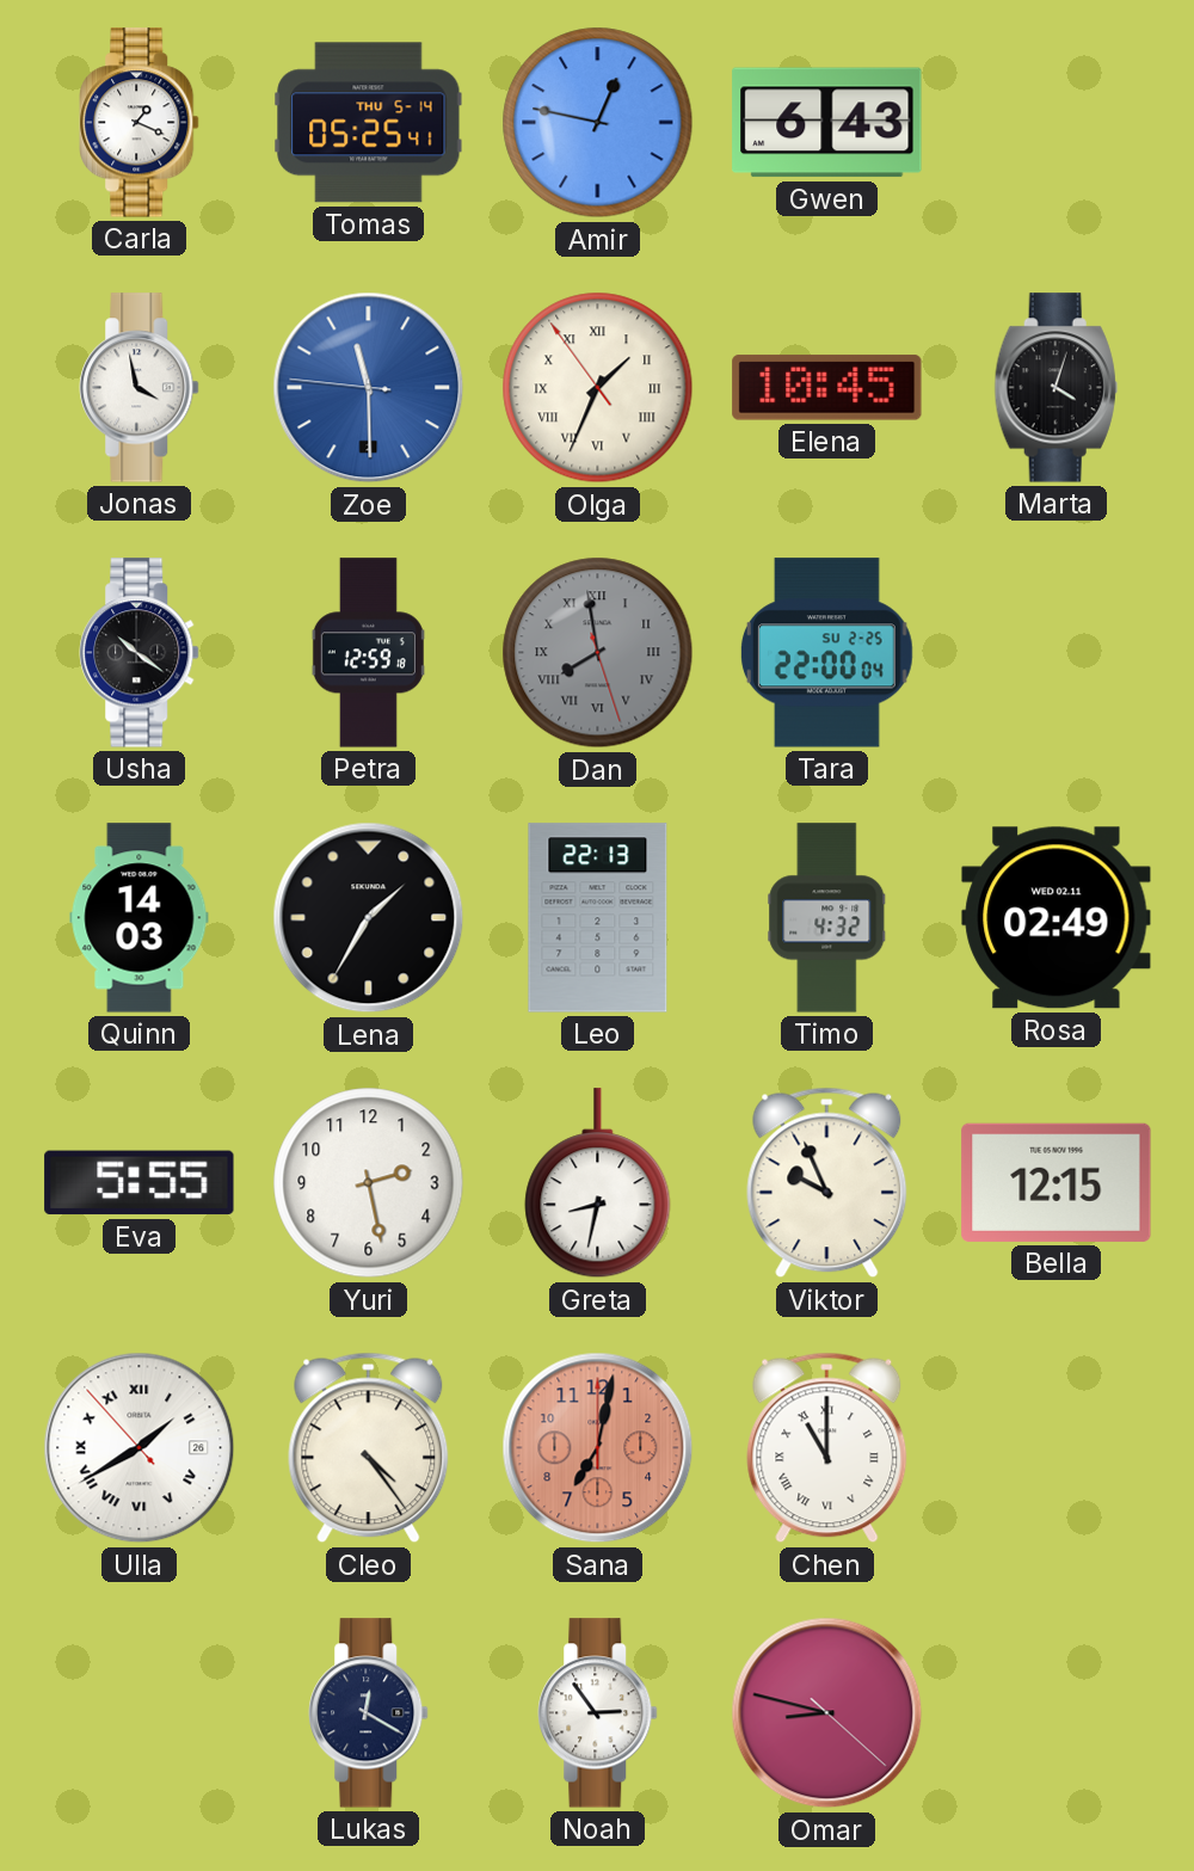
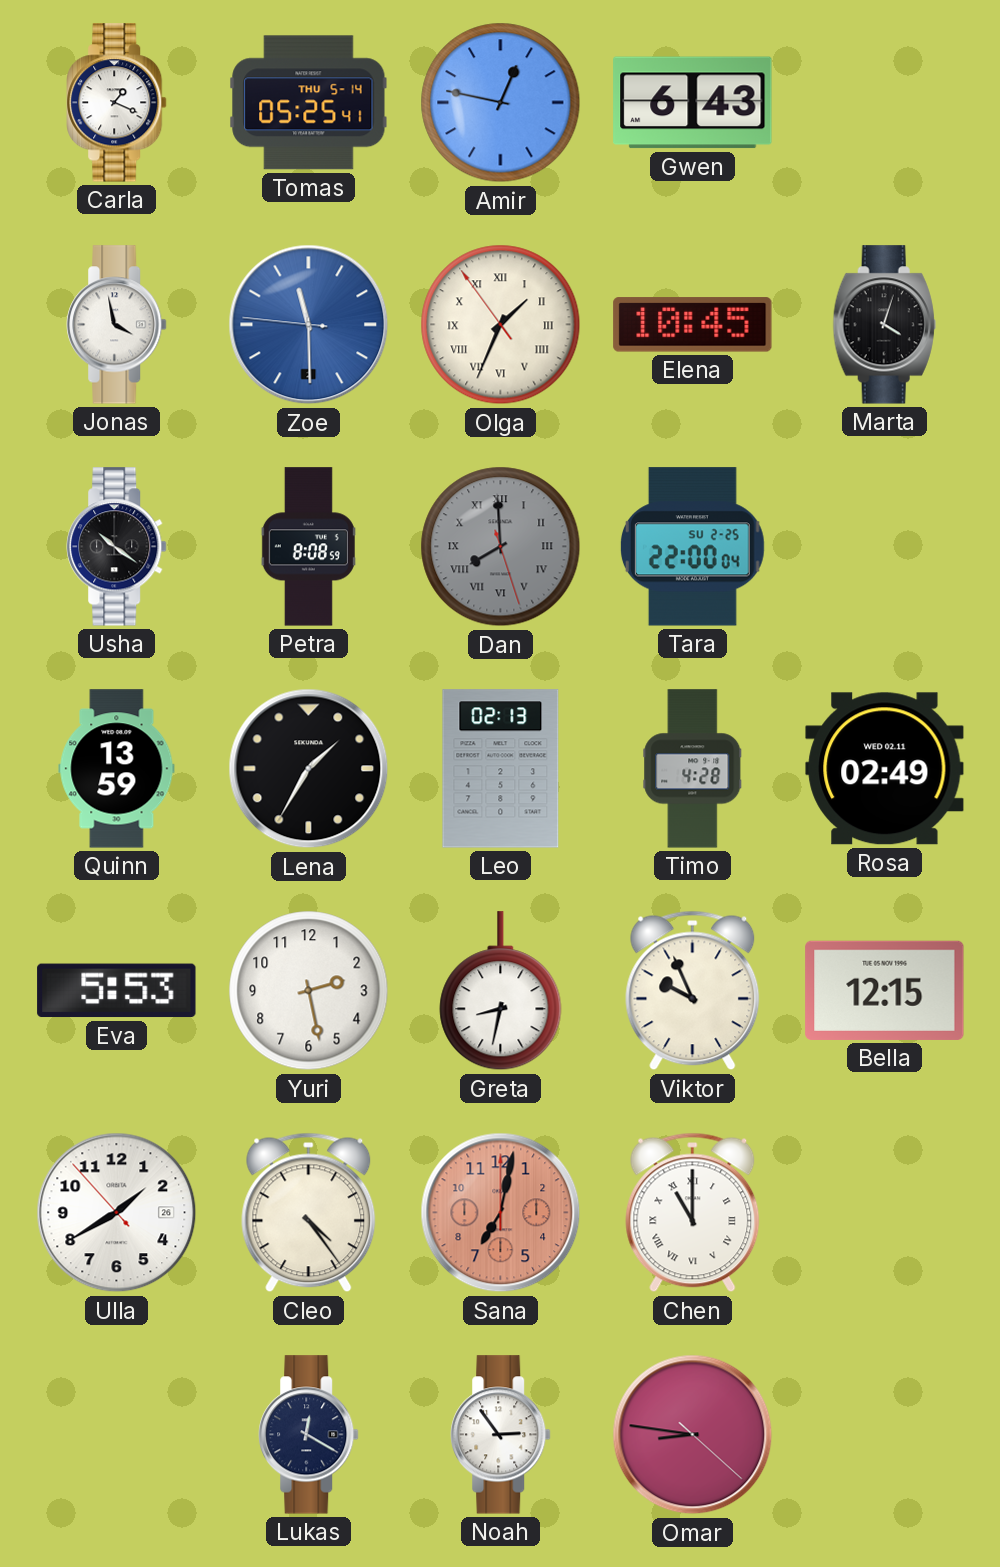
Petra: 12:59 -> 8:08 (308, 547)
Dan: 7:58 -> 7:59 (501, 547)
Quinn: 14:03 -> 13:59 (117, 769)
Leo: 22:13 -> 02:13 (501, 769)
Timo: 4:32 -> 4:28 (693, 769)
Eva: 5:55 -> 5:53 (117, 991)
Ulla numerals: Roman -> Arabic (117, 1213)
Omar: 8:47 -> 8:46 (693, 1435)
